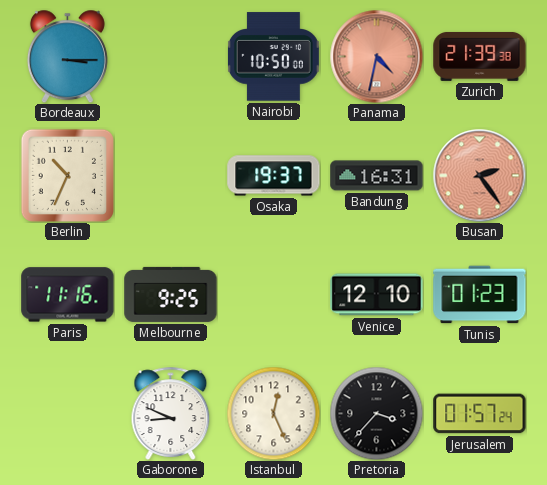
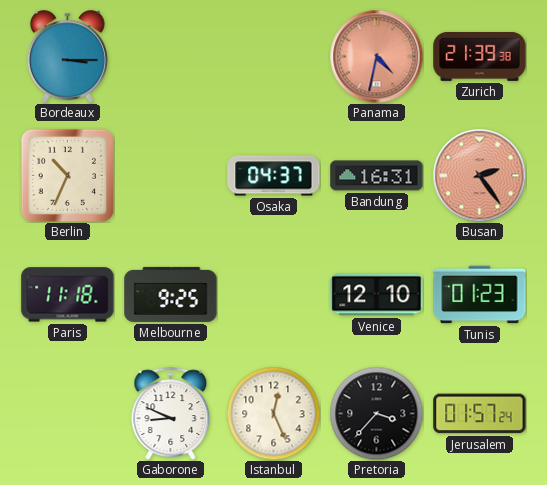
Nairobi: 10:50 -> none (273, 57)
Osaka: 19:37 -> 04:37 (274, 176)
Paris: 11:16 -> 11:18 (68, 295)
